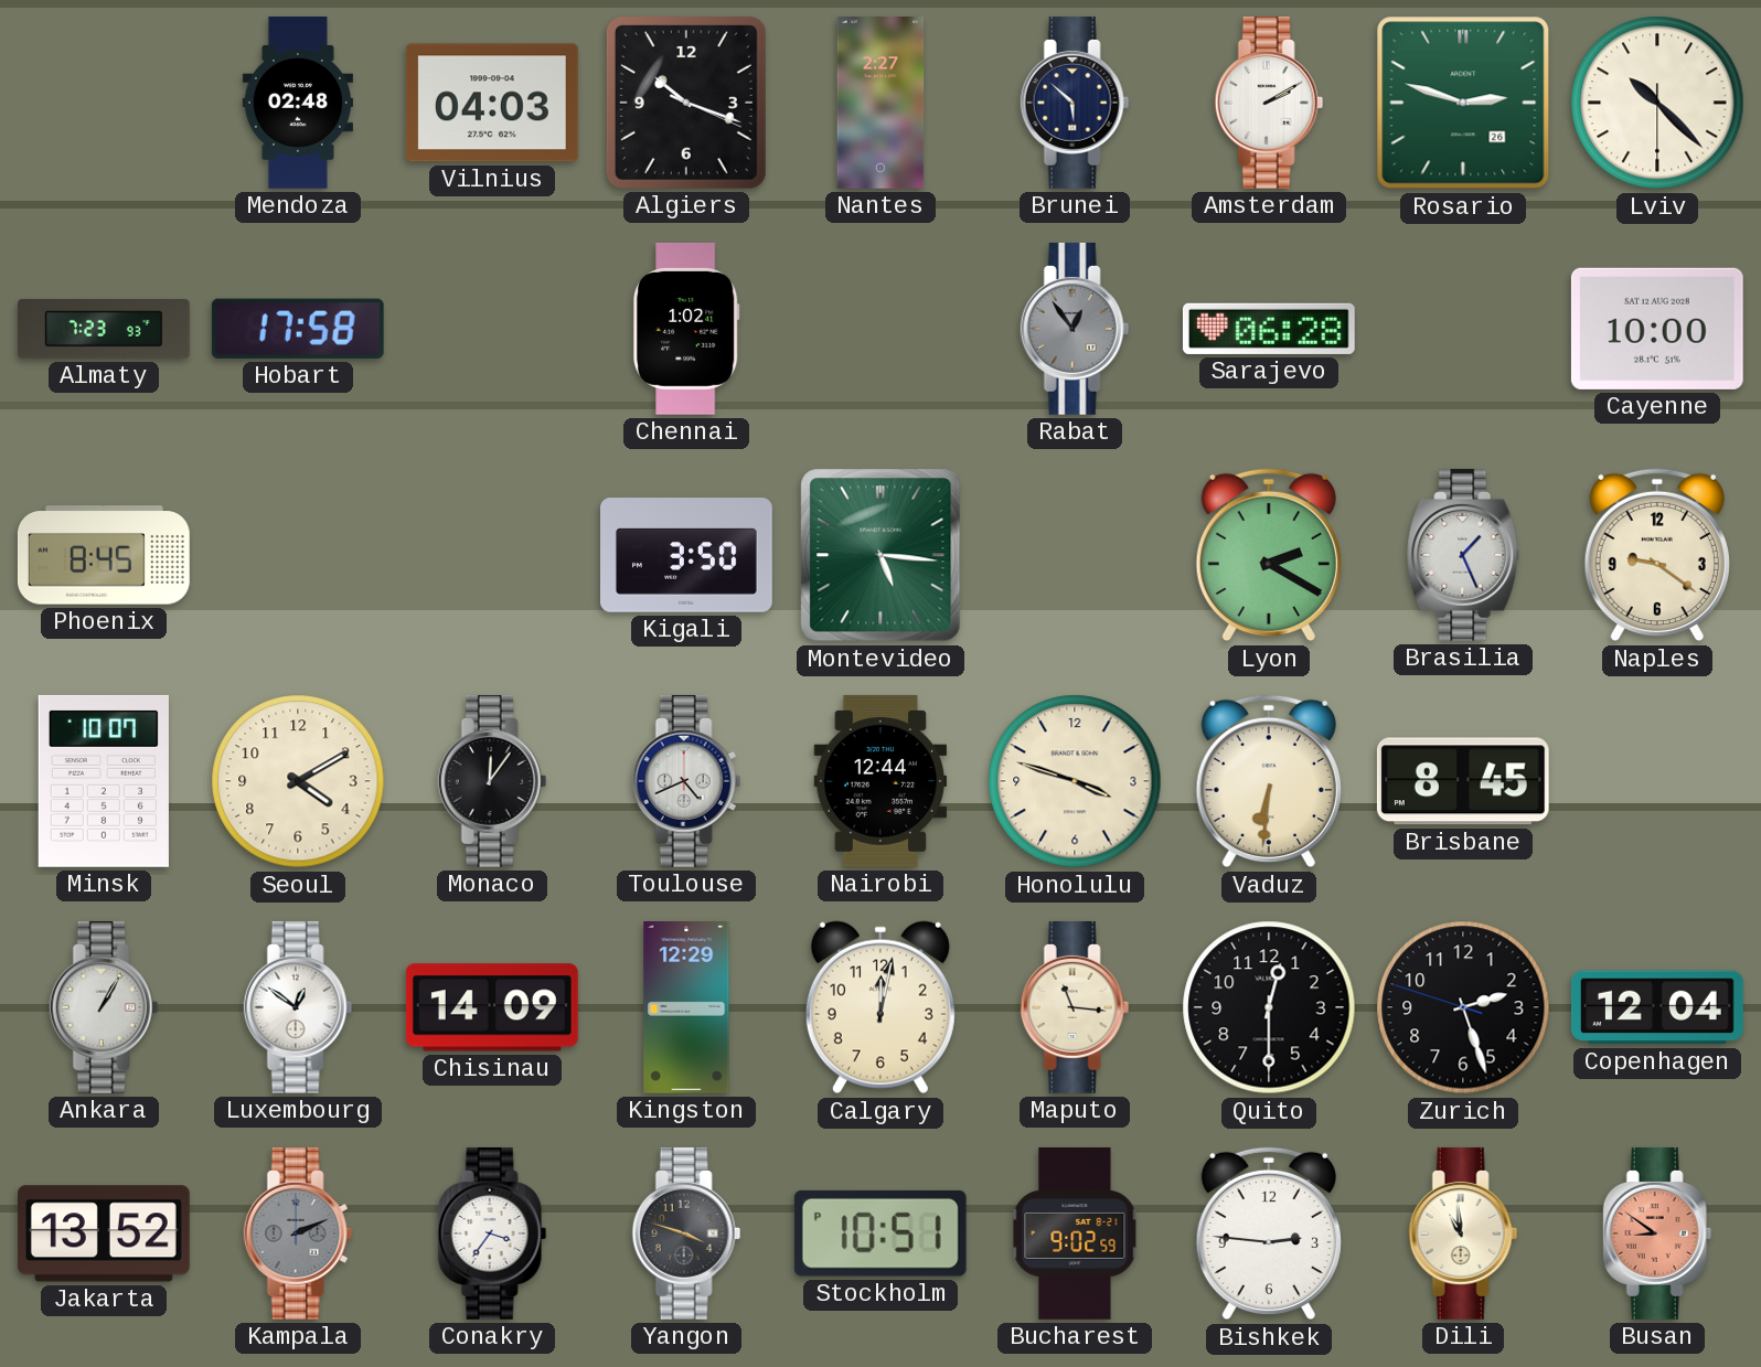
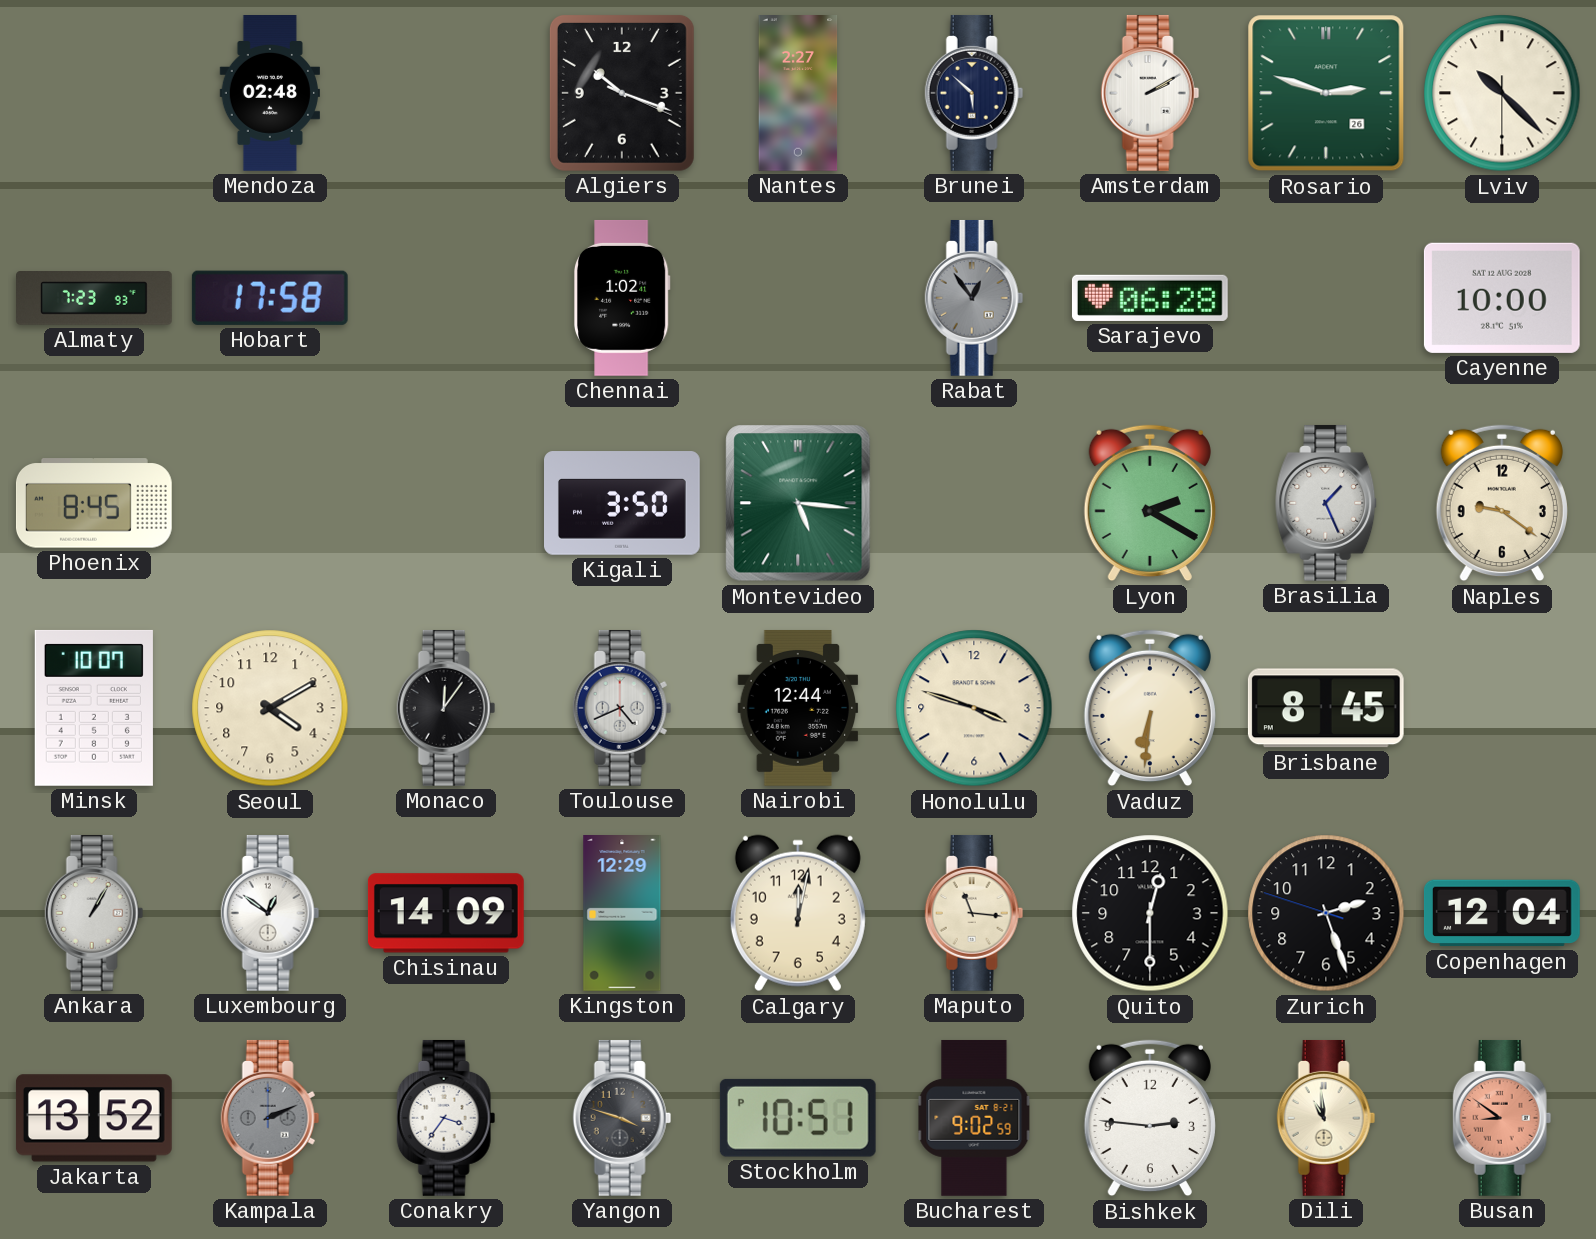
Vilnius: 04:03 -> none (492, 103)
